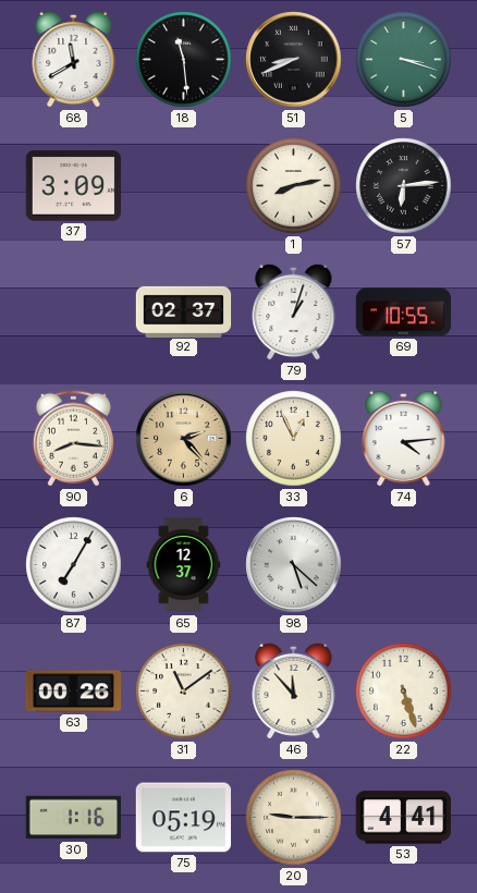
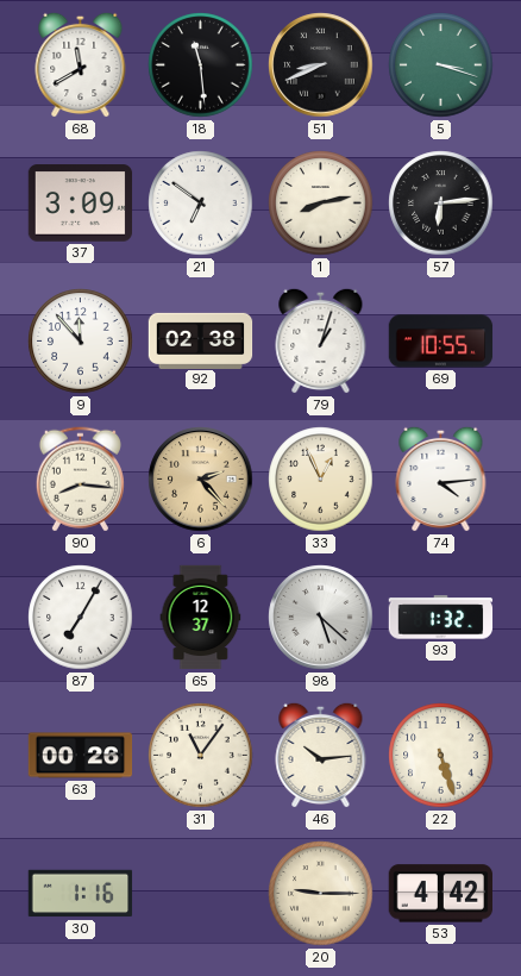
21: none -> 6:51 (201, 204)
9: none -> 11:53 (81, 342)
92: 02:37 -> 02:38 (201, 340)
93: none -> 1:32 (441, 618)
31: 11:09 -> 11:06 (201, 756)
46: 11:53 -> 10:14 (321, 755)
75: 05:19 -> none (184, 818)
53: 4:41 -> 4:42 (440, 894)
